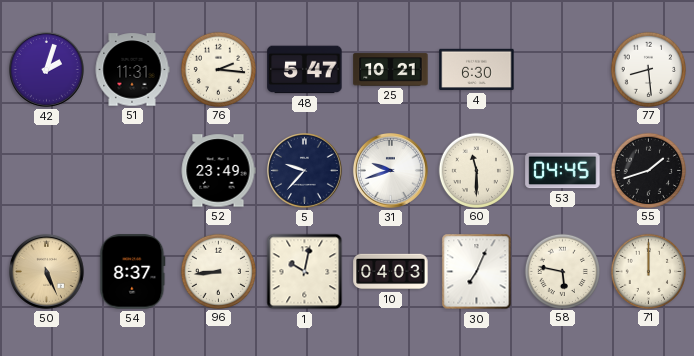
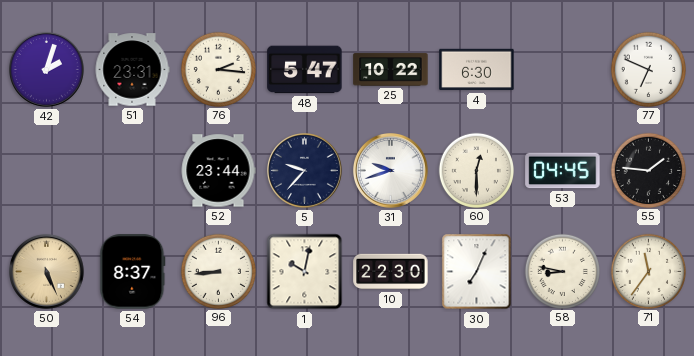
51: 11:31 -> 23:31 (132, 70)
25: 10:21 -> 10:22 (391, 70)
77: 8:29 -> 6:49 (648, 69)
52: 23:49 -> 23:44 (218, 171)
60: 11:30 -> 12:30 (476, 170)
55: 1:42 -> 1:46 (648, 170)
10: 04:03 -> 22:30 (391, 272)
58: 5:47 -> 8:47 (562, 271)
71: 12:00 -> 11:36 (648, 271)
